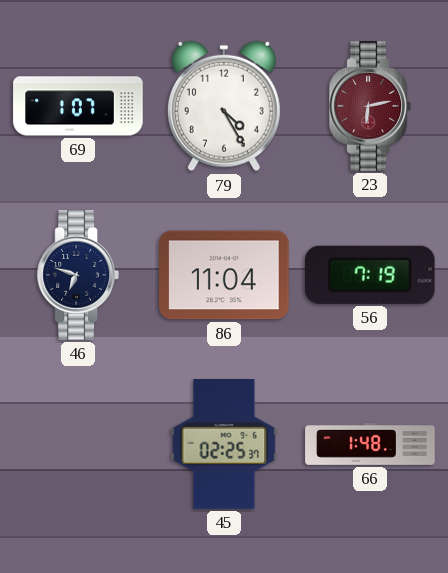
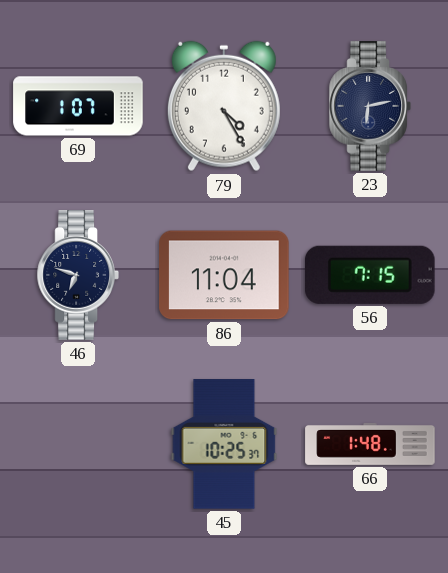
23 dial: burgundy -> navy (370, 106)
56: 7:19 -> 7:15 (370, 275)
45: 02:25 -> 10:25 (224, 444)
